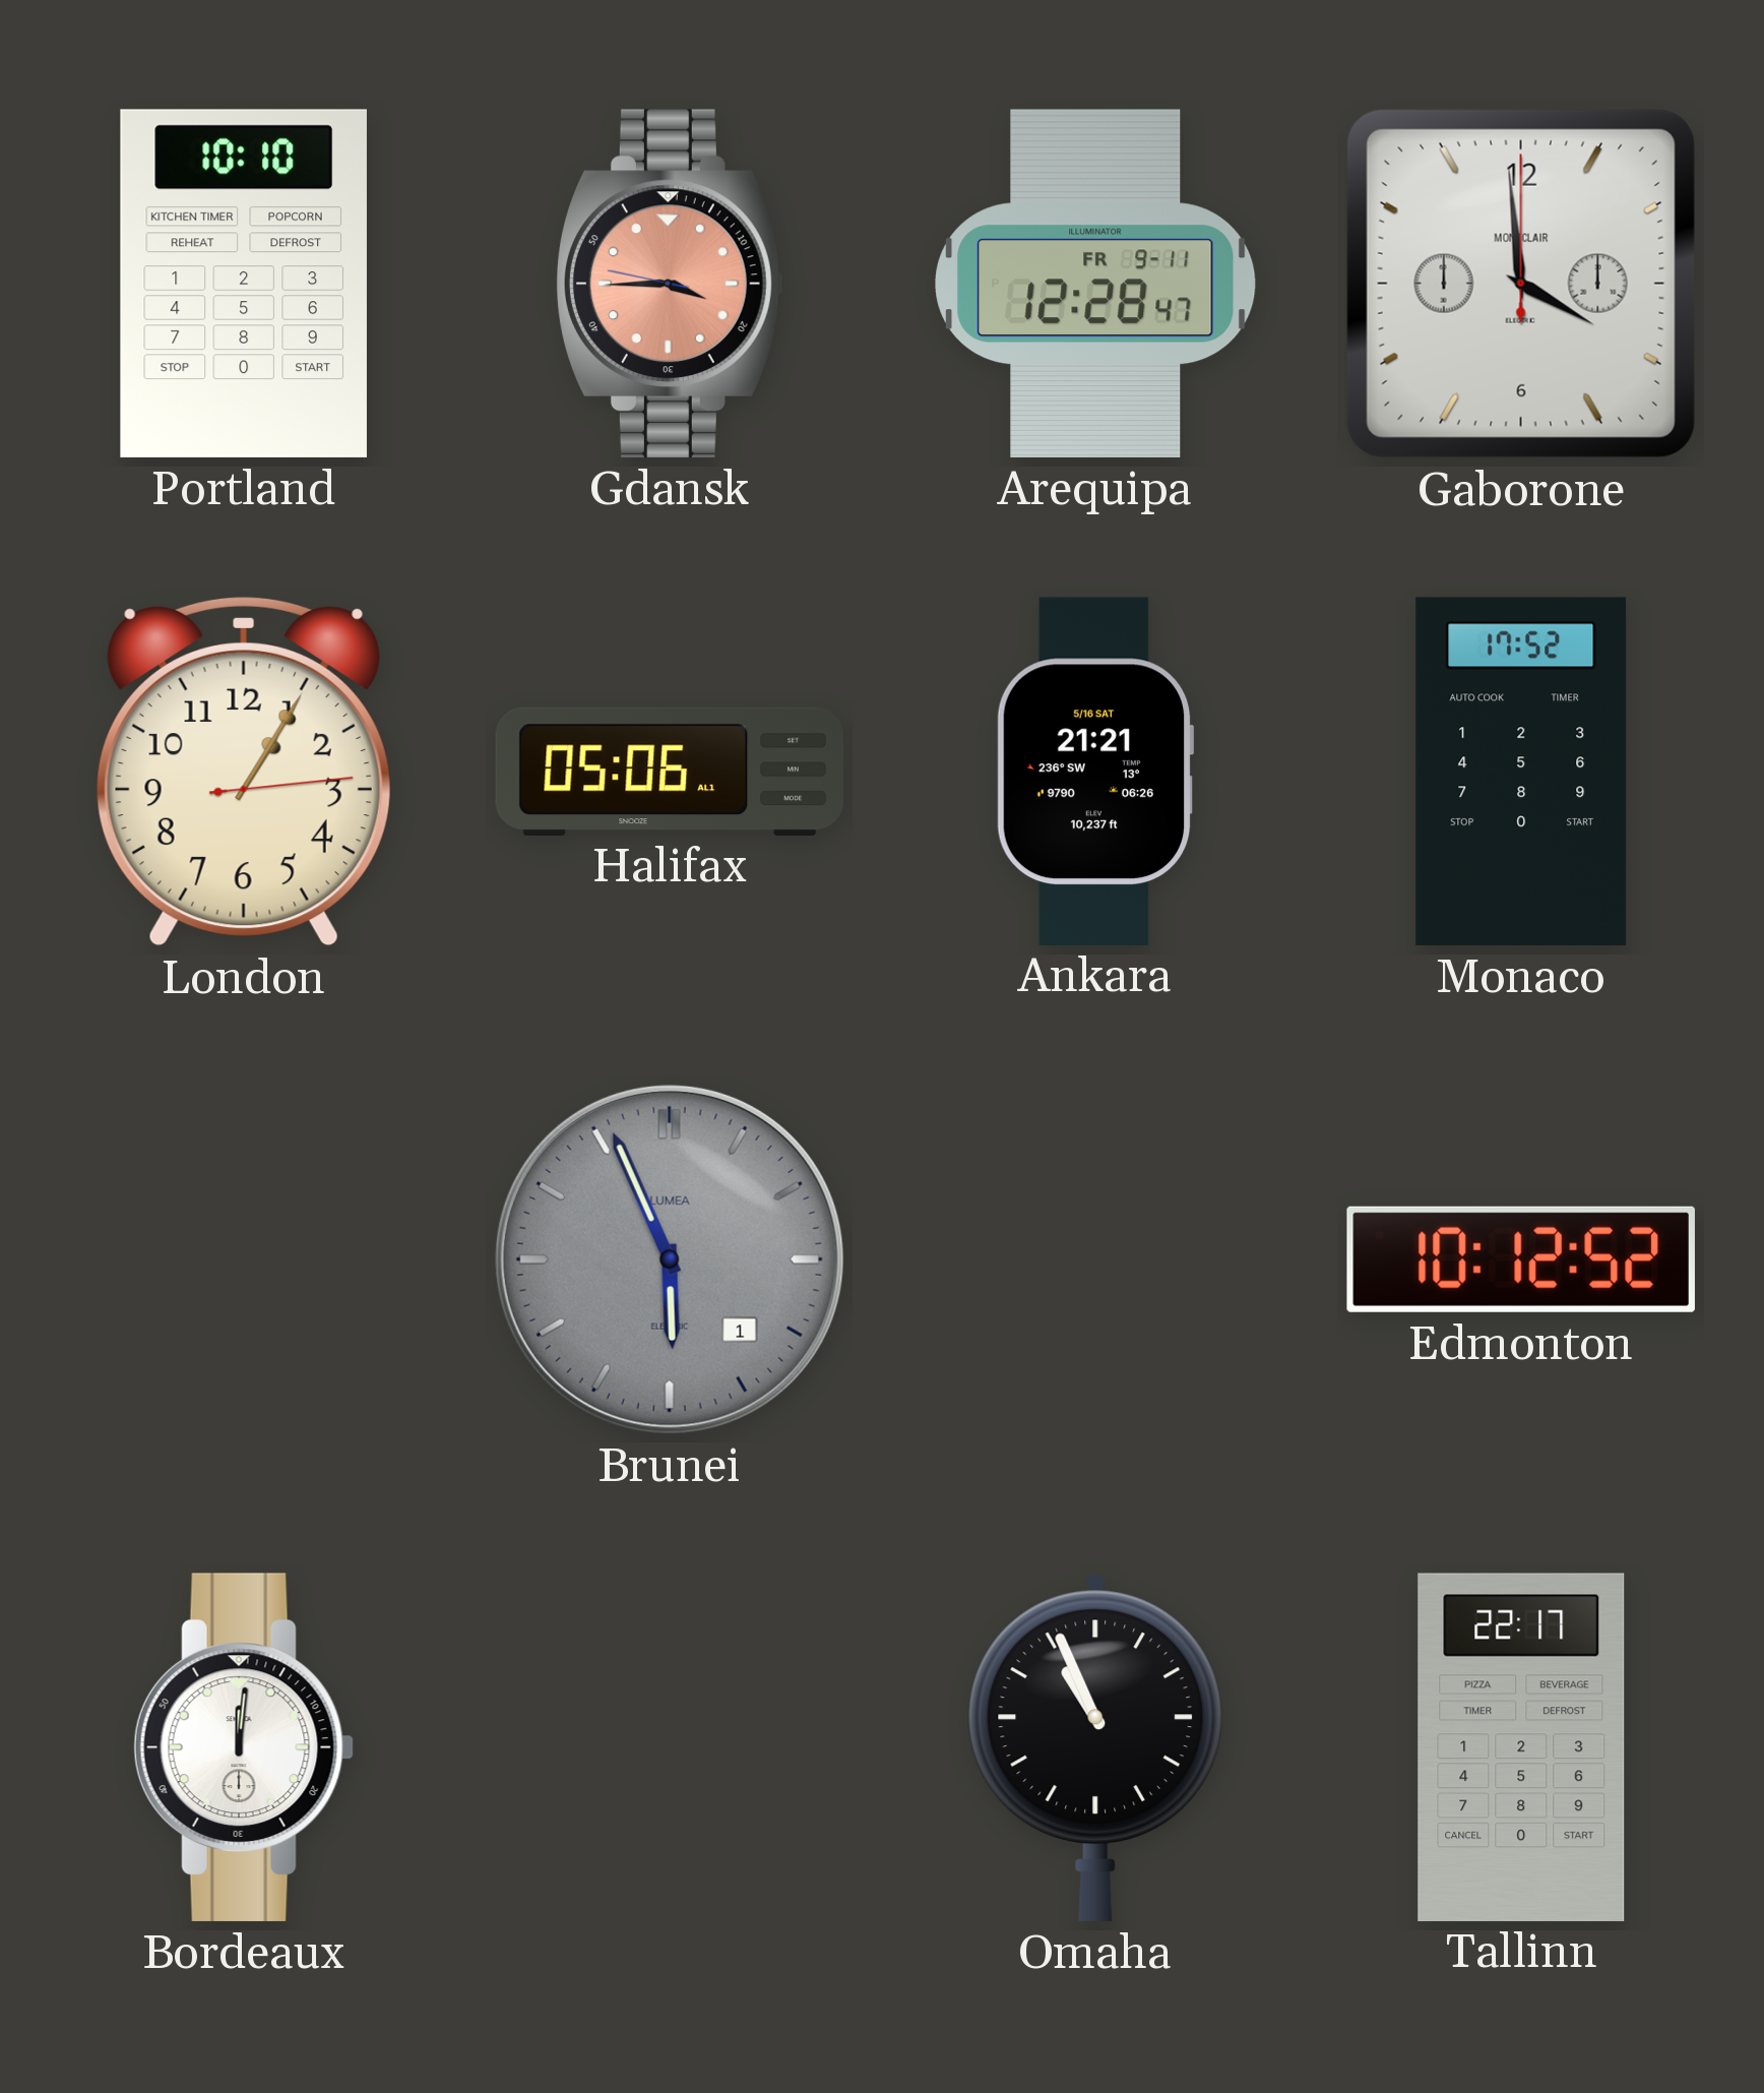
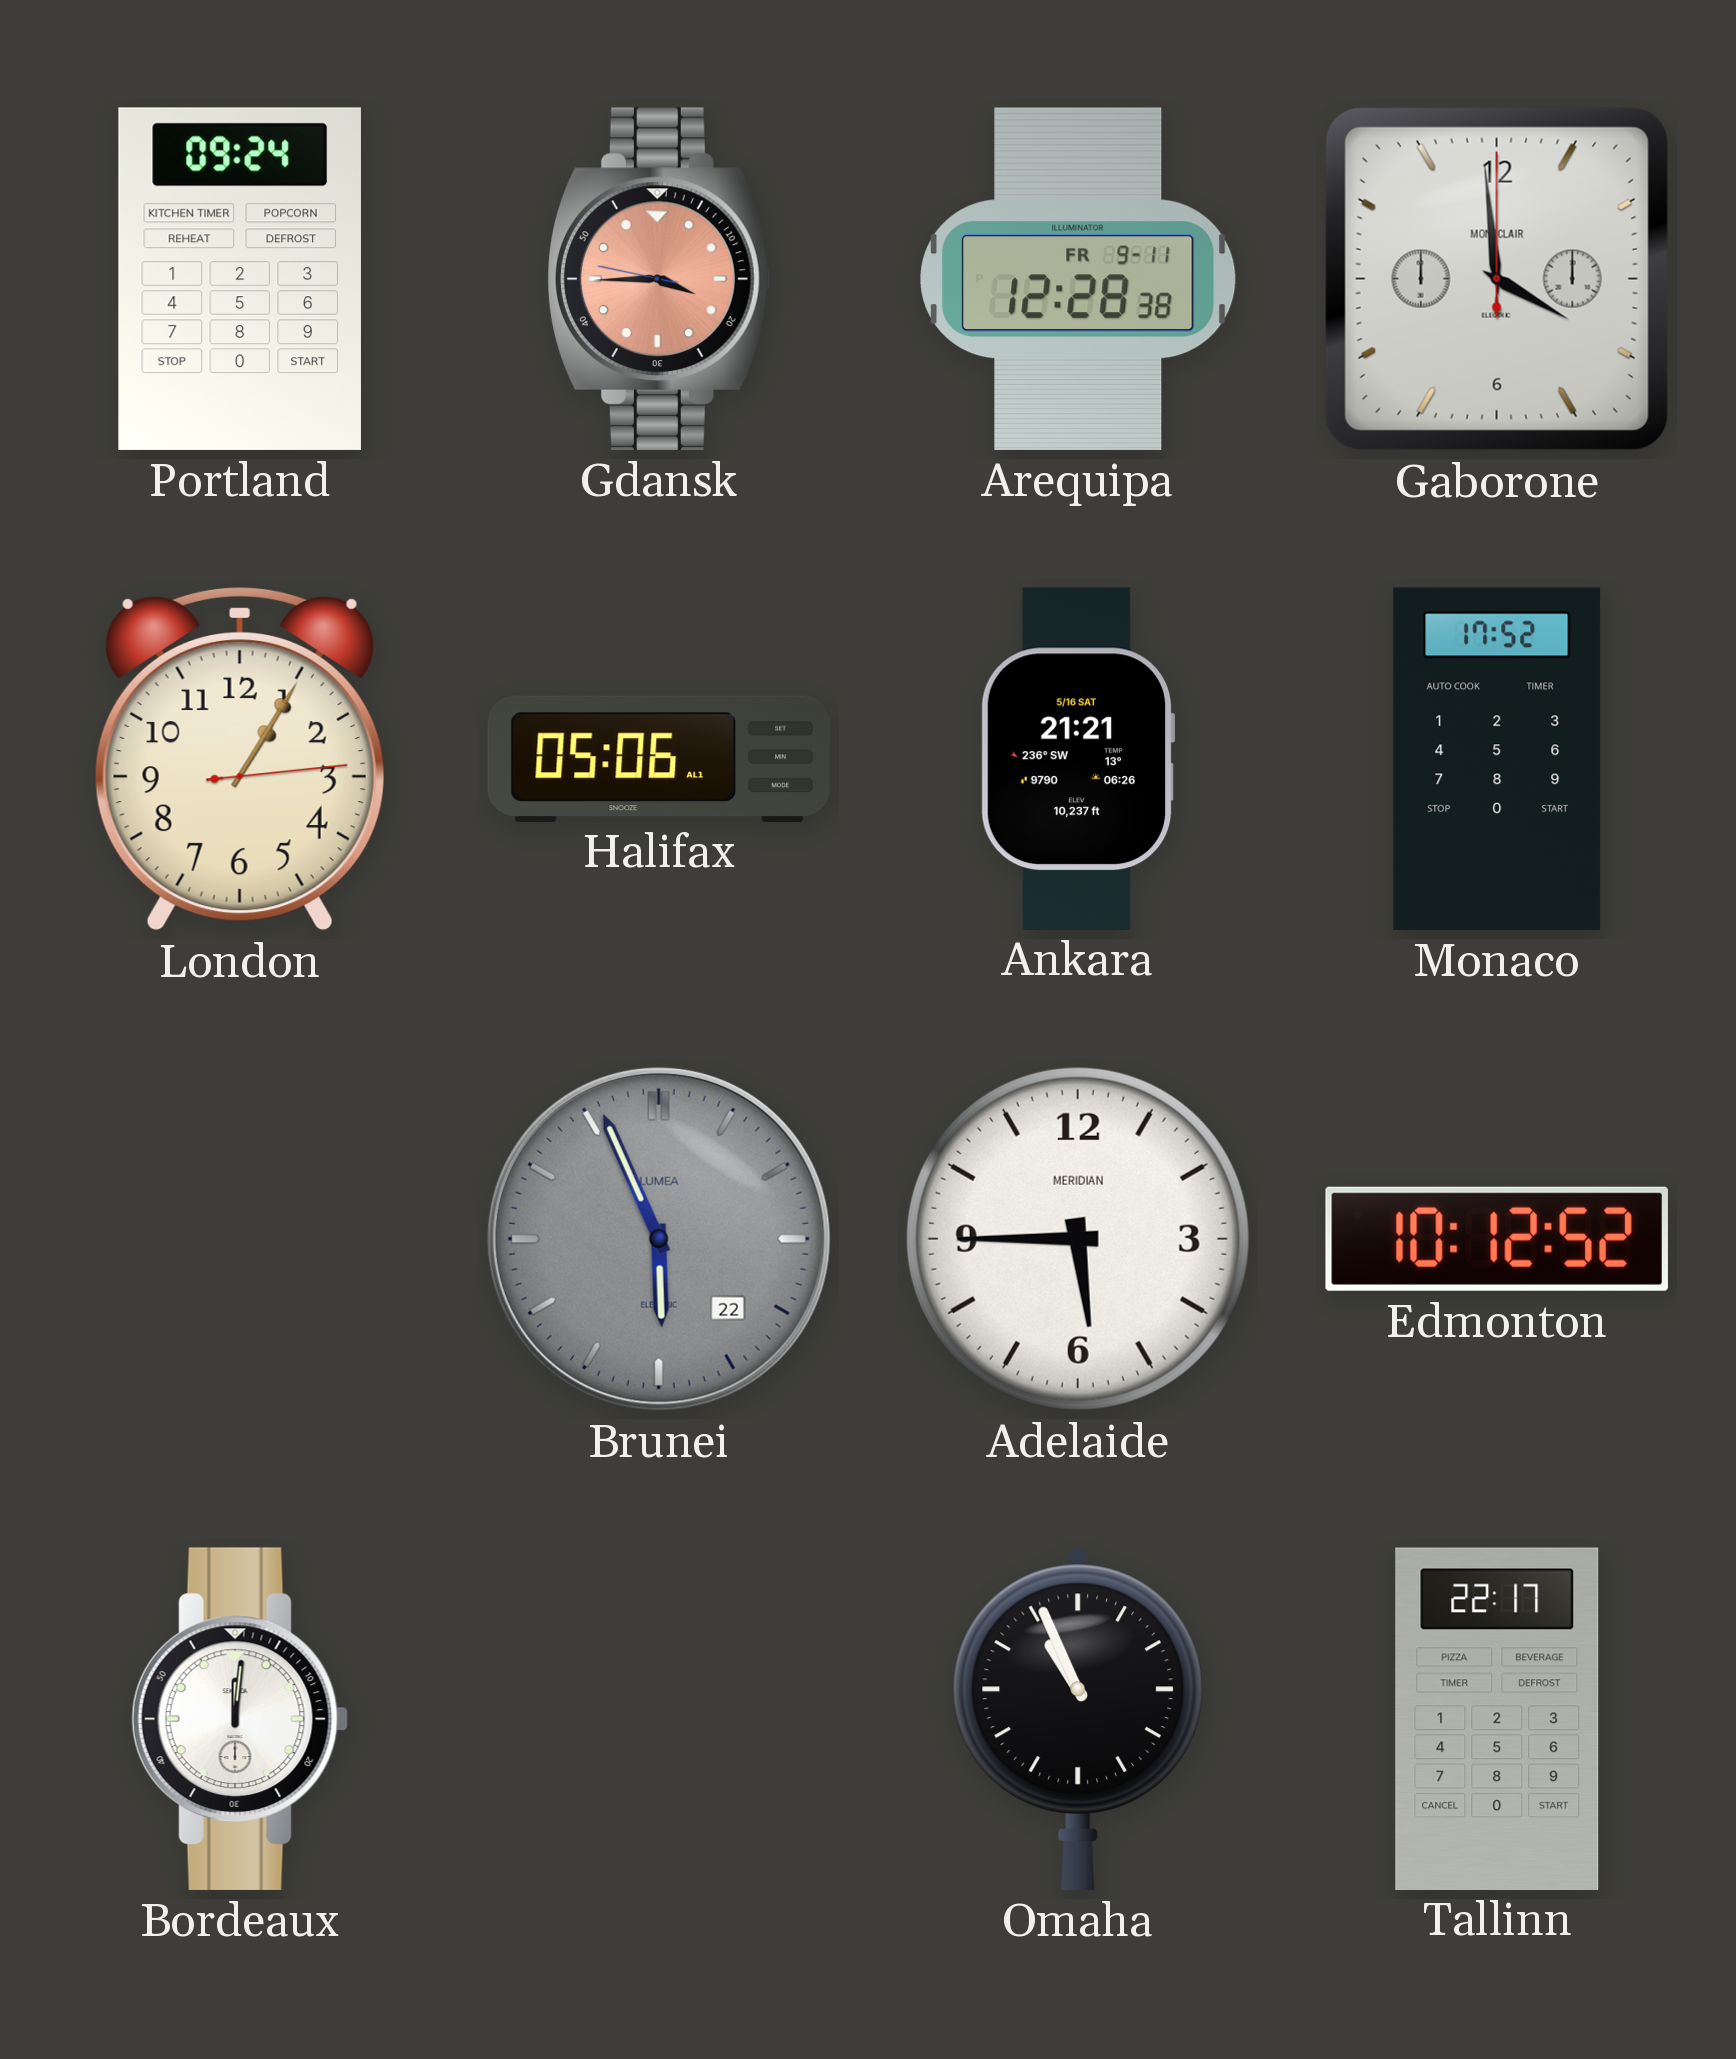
Portland: 10:10 -> 09:24 (240, 279)
Arequipa: 12:28:47 -> 12:28:38 (1078, 279)
Brunei date: 1 -> 22 (659, 1239)
Adelaide: none -> 5:45 (1078, 1239)
